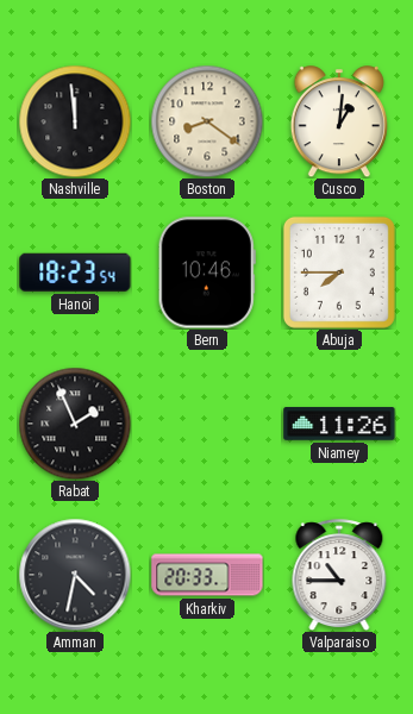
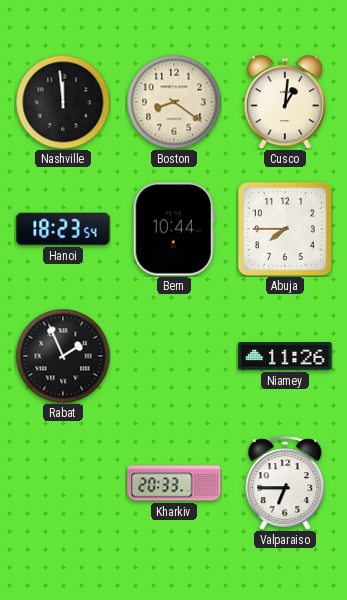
Bern: 10:46 -> 10:44 (174, 229)
Amman: 4:32 -> none (75, 575)
Valparaiso: 10:45 -> 6:45 (285, 483)
